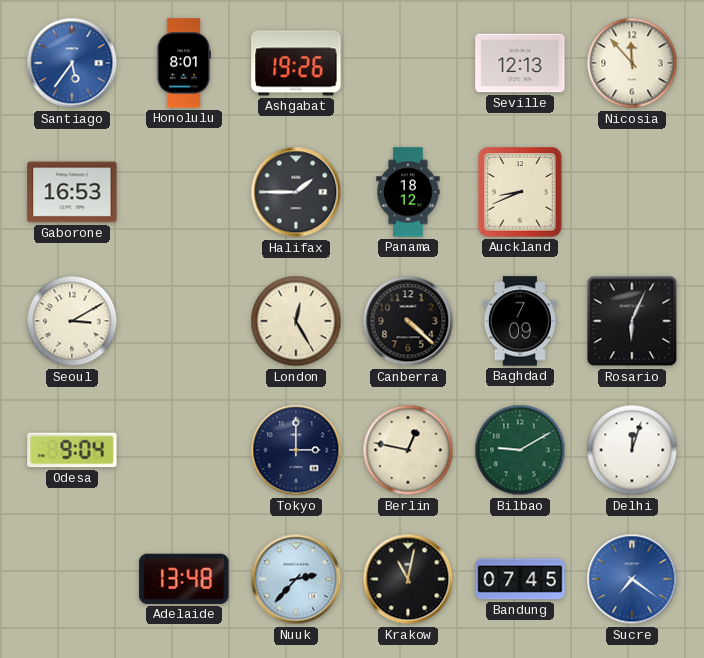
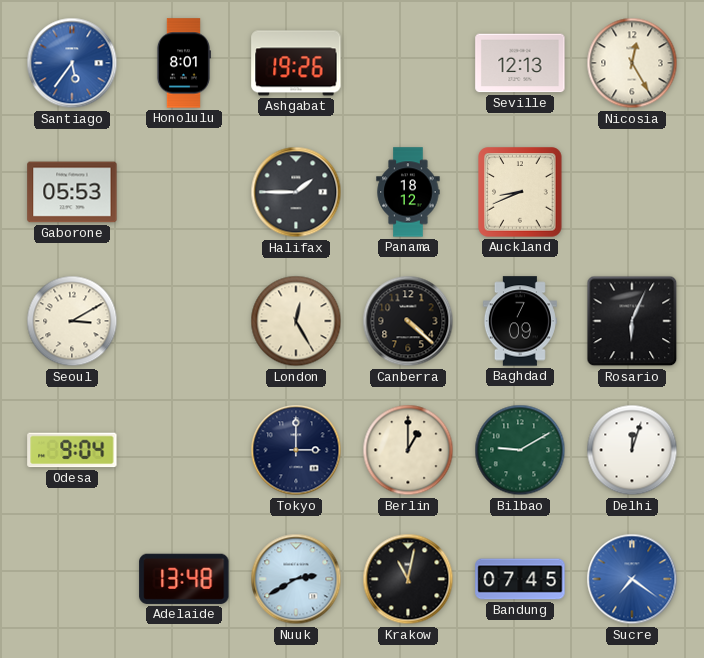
Nicosia: 11:53 -> 12:25 (632, 63)
Gaborone: 16:53 -> 05:53 (72, 192)
Berlin: 12:47 -> 1:00 (408, 450)
Nuuk: 2:37 -> 2:40 (296, 579)
